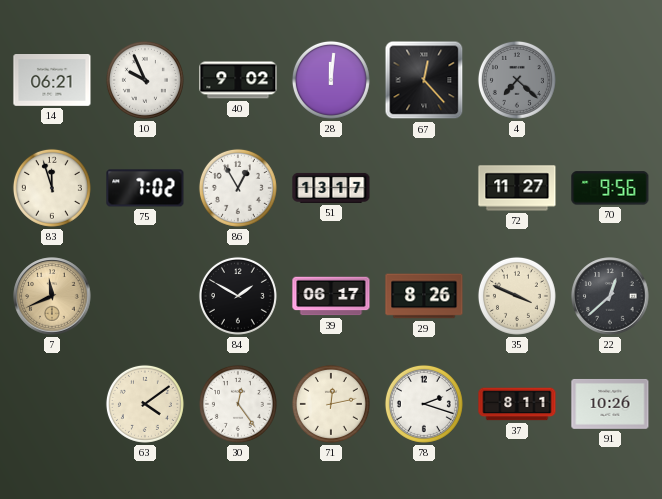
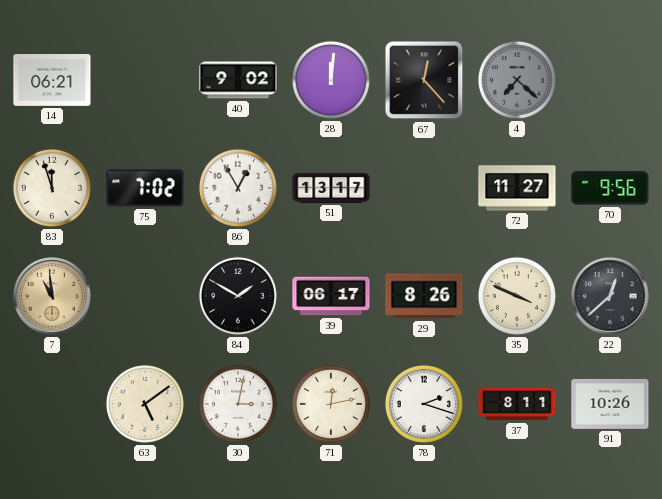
10: 9:56 -> none (145, 80)
7: 11:41 -> 10:59 (52, 296)
63: 4:09 -> 5:09 (145, 404)
30: 12:24 -> 3:02 (238, 404)
